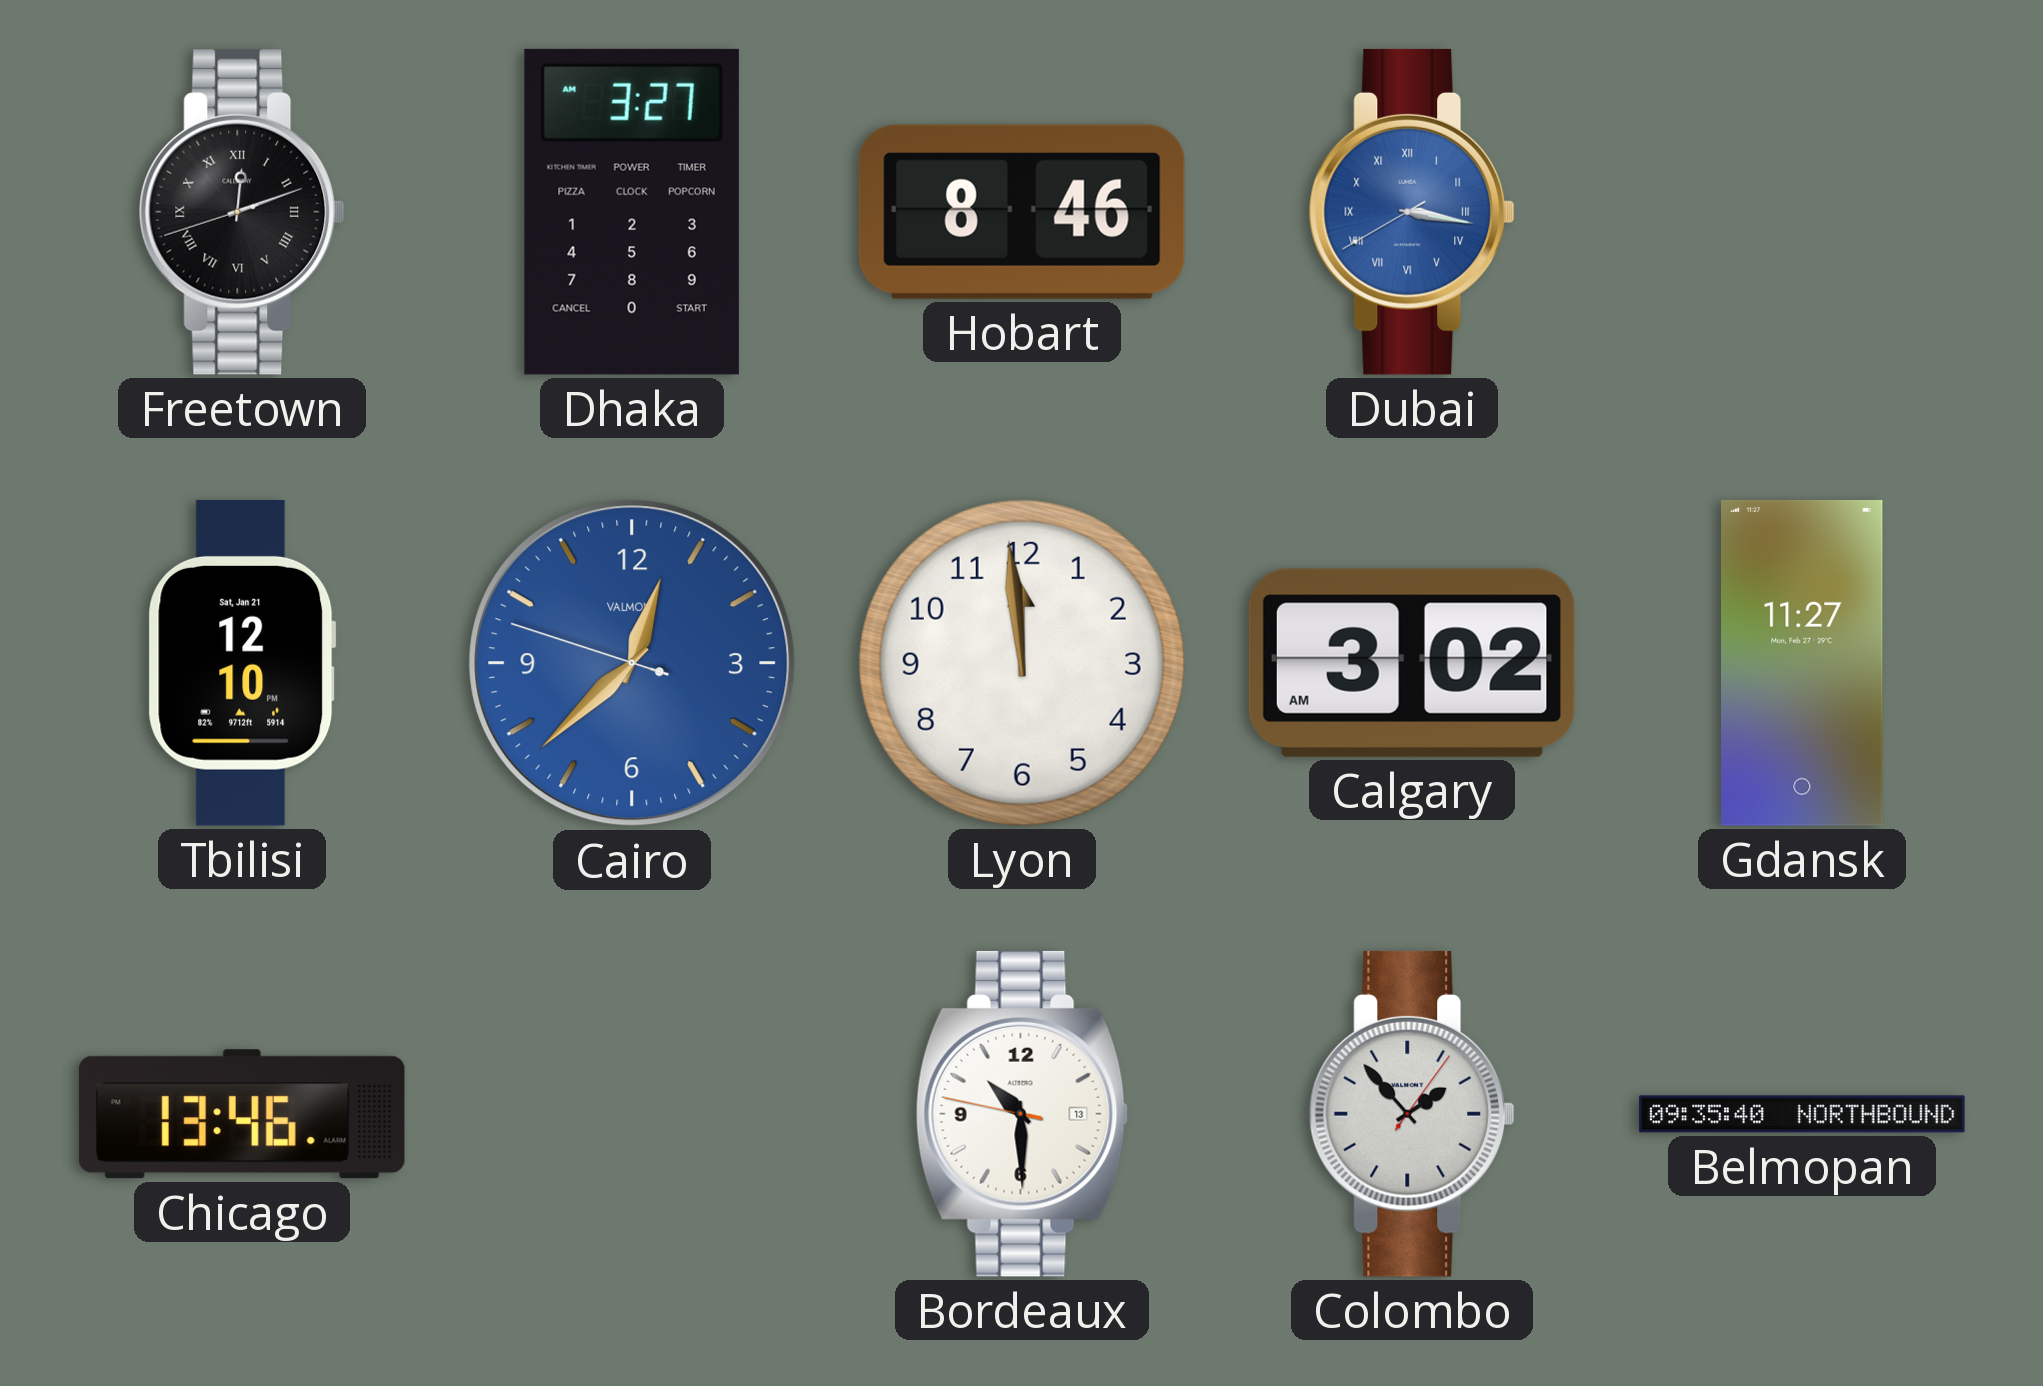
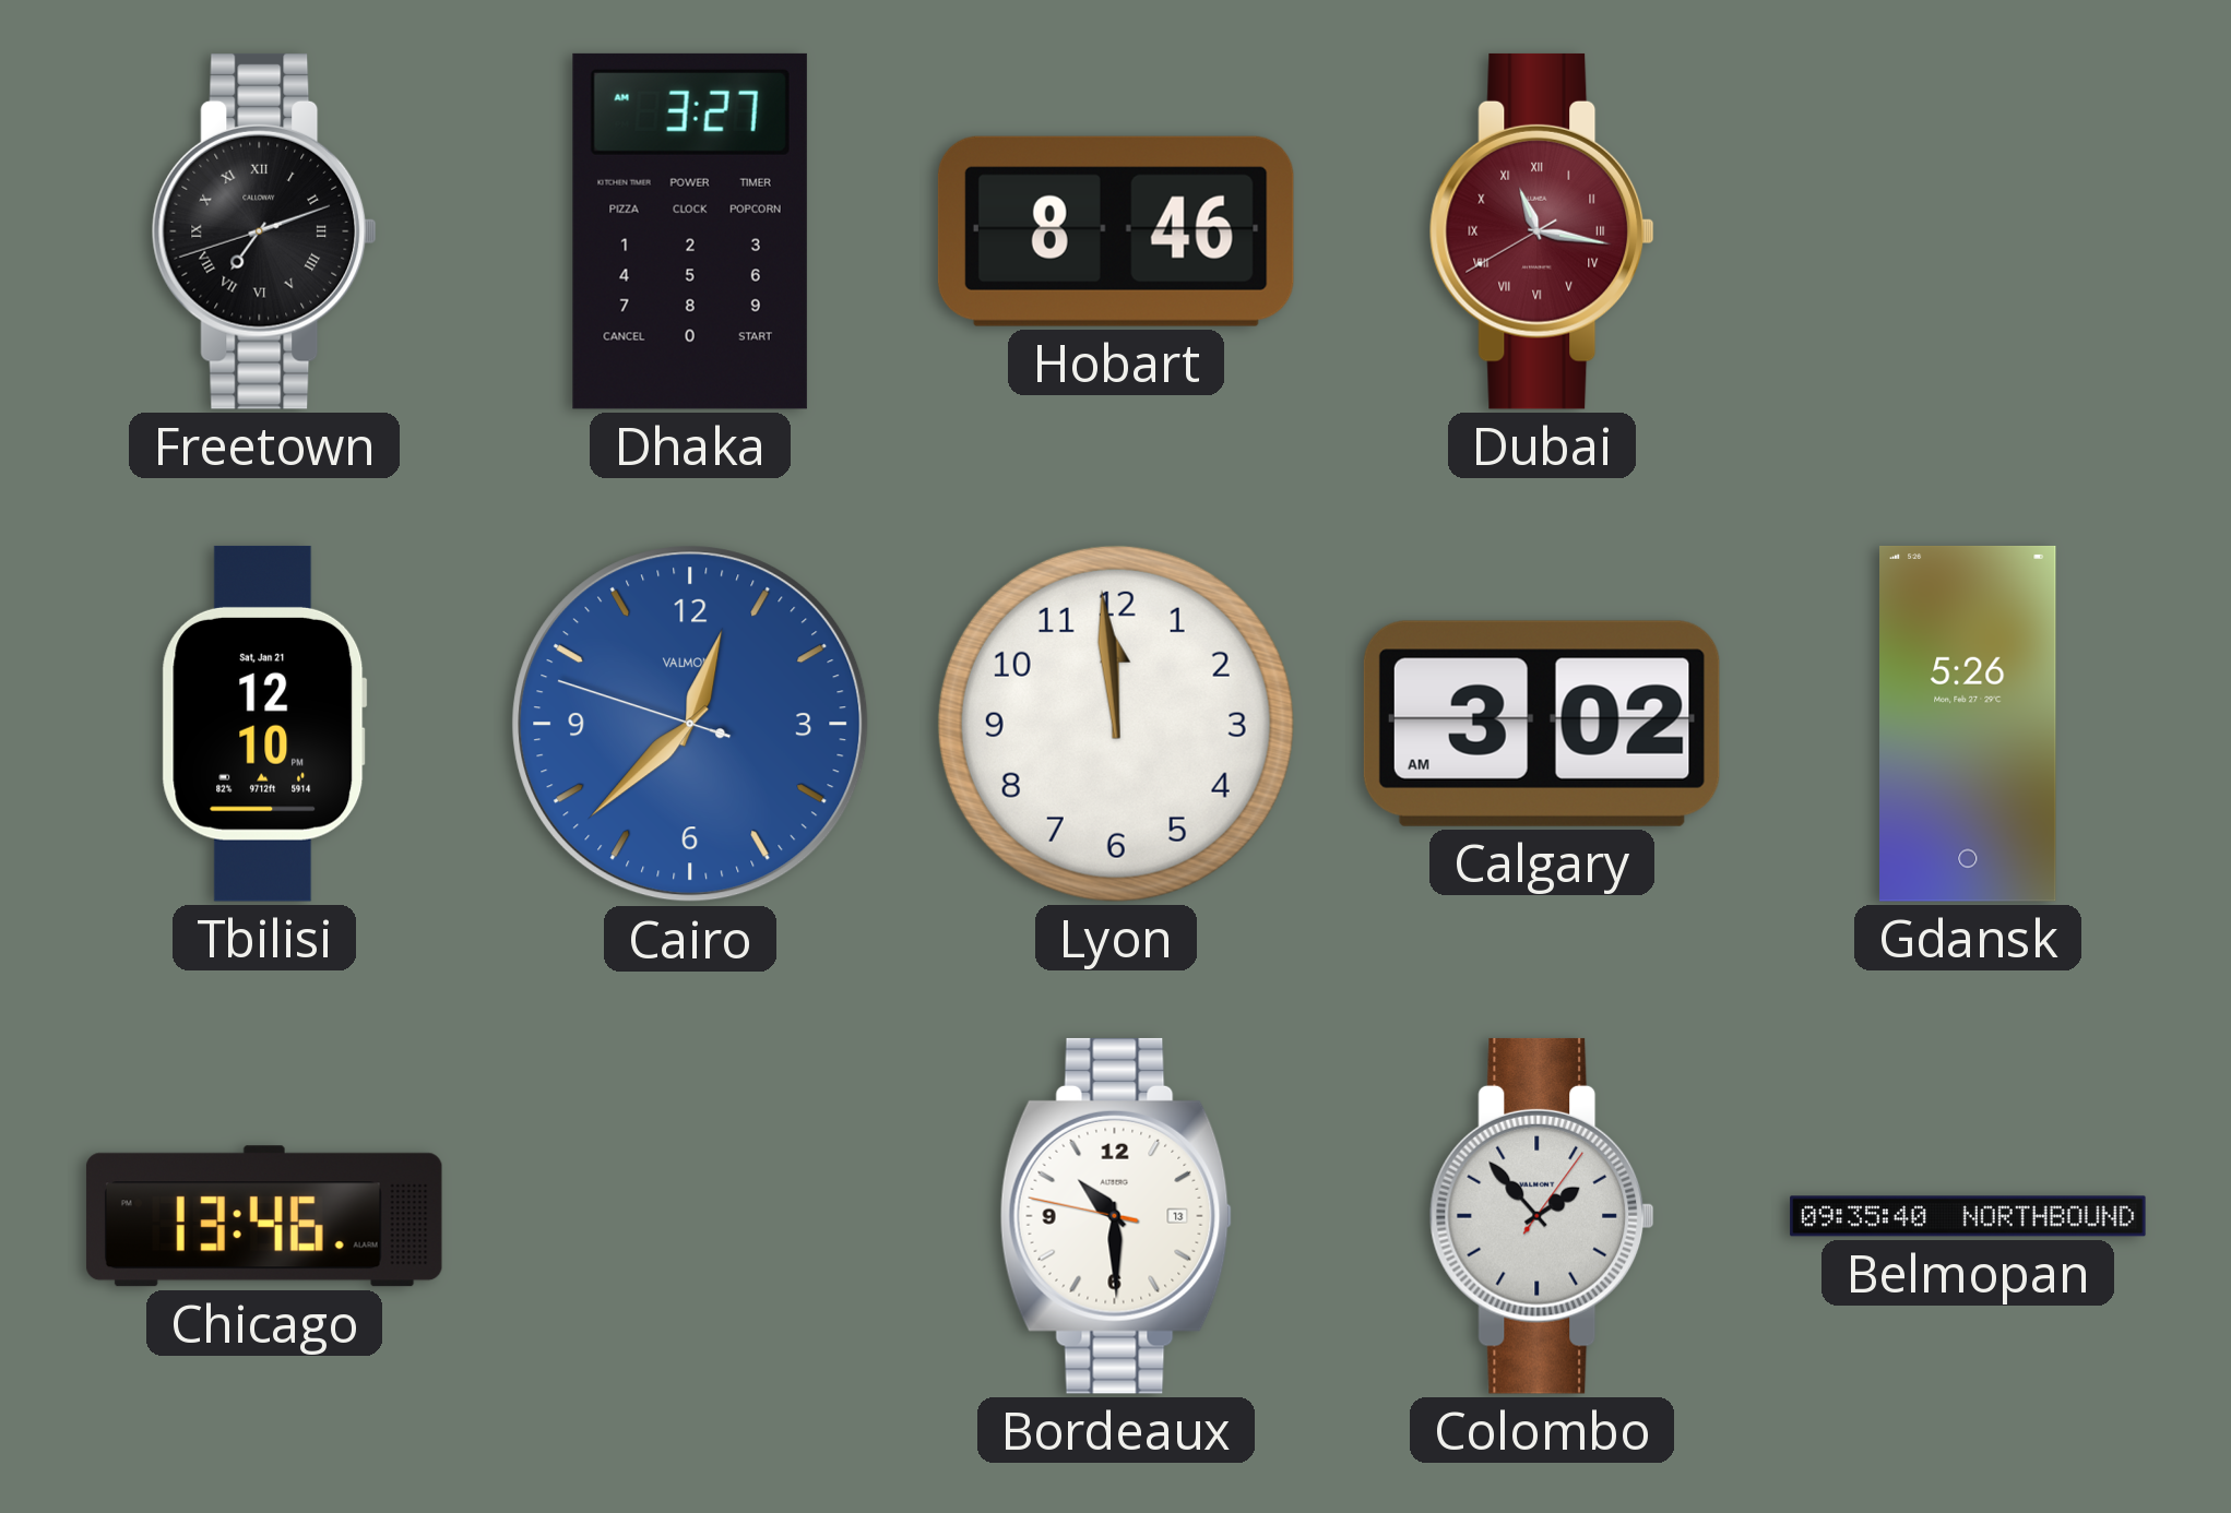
Freetown: 12:11 -> 7:11 (264, 231)
Dubai: 3:16 -> 11:16 (1542, 231)
Dubai dial: blue -> burgundy (1542, 231)
Gdansk: 11:27 -> 5:26 (1968, 724)
